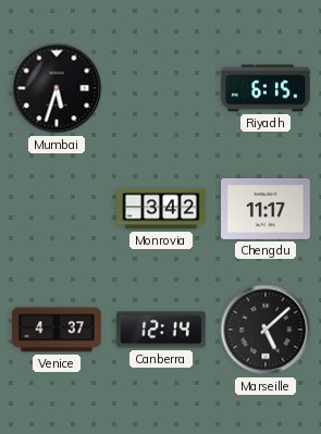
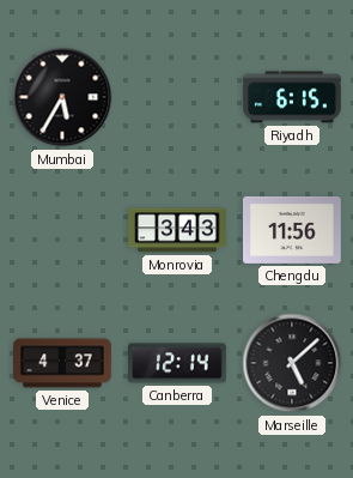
Mumbai: 5:33 -> 5:35 (62, 97)
Monrovia: 3:42 -> 3:43 (177, 230)
Chengdu: 11:17 -> 11:56 (293, 230)
